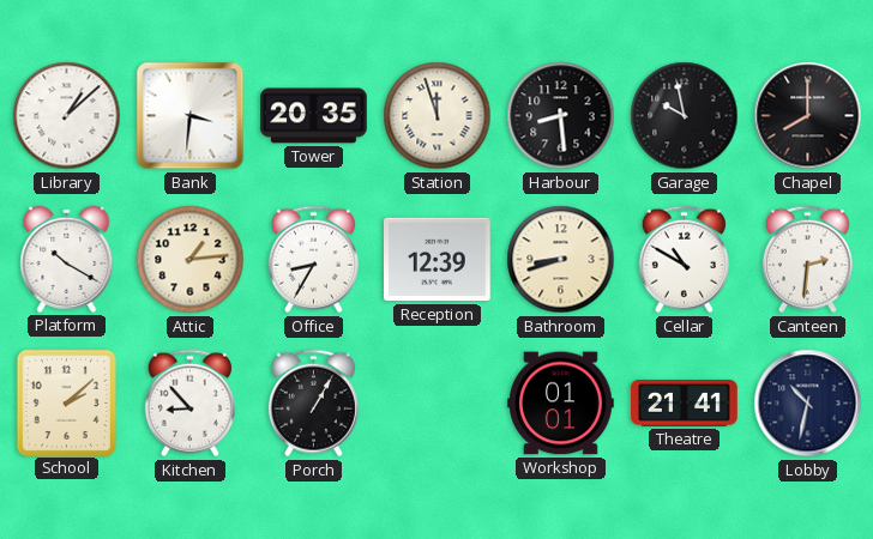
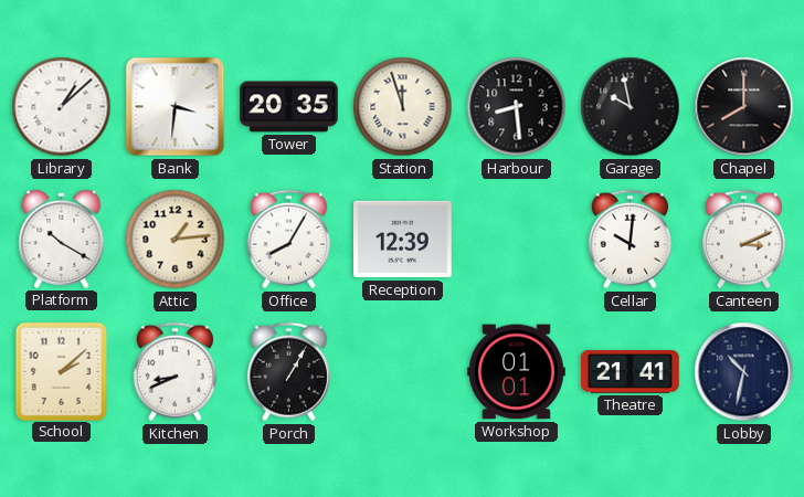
Office: 8:35 -> 8:05 (288, 240)
Bathroom: 8:42 -> none (561, 260)
Cellar: 10:50 -> 10:01 (630, 240)
Canteen: 2:31 -> 3:11 (743, 240)
Kitchen: 8:53 -> 8:41 (174, 372)
